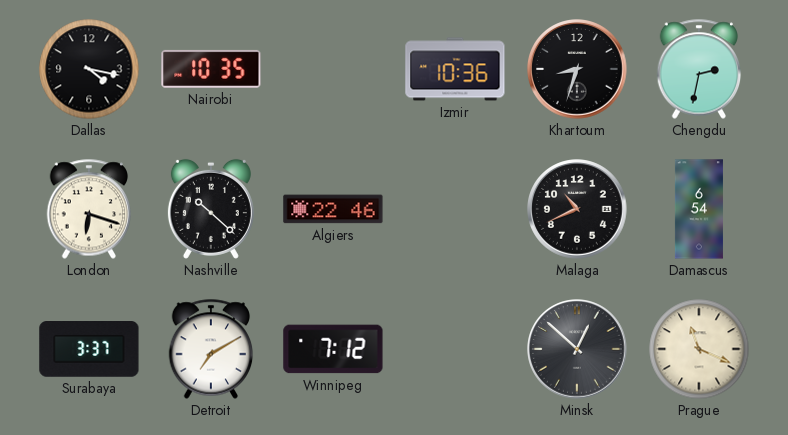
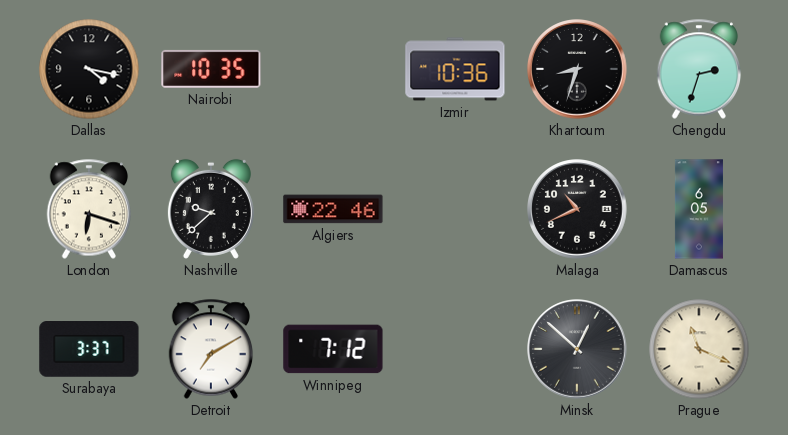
Chengdu: 2:32 -> 2:33 (699, 69)
Nashville: 10:22 -> 9:38 (211, 209)
Damascus: 6:54 -> 6:05 (699, 209)
